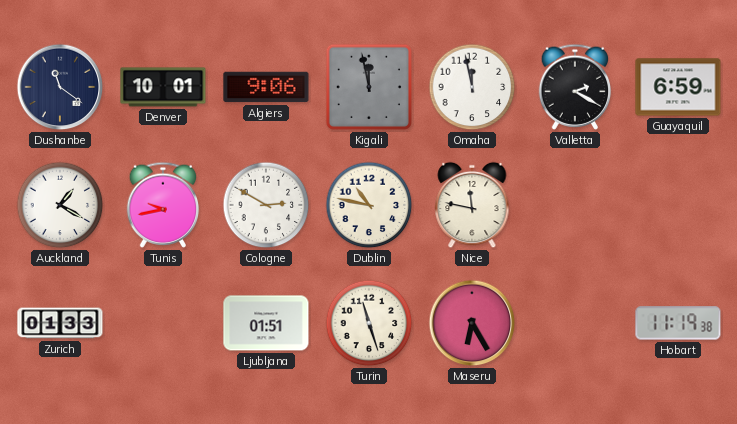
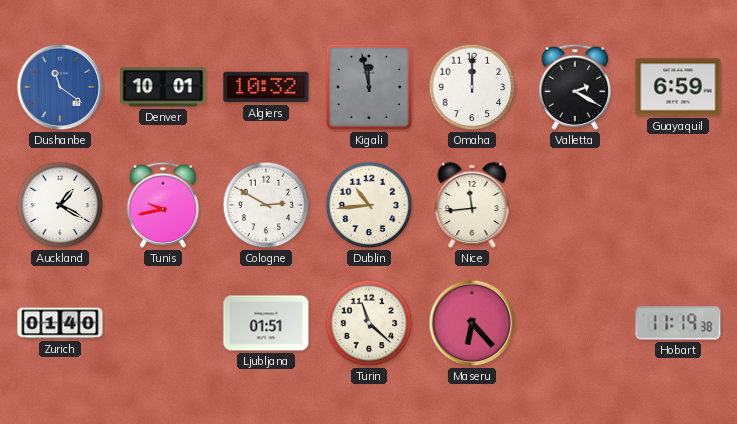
Dushanbe dial: navy -> blue (60, 87)
Algiers: 9:06 -> 10:32 (266, 87)
Omaha: 11:58 -> 12:00 (472, 87)
Dublin: 10:47 -> 10:44 (369, 205)
Nice: 11:47 -> 11:44 (472, 205)
Zurich: 01:33 -> 01:40 (60, 323)
Turin: 11:27 -> 11:22 (369, 323)
Maseru: 6:25 -> 6:23 (472, 323)
